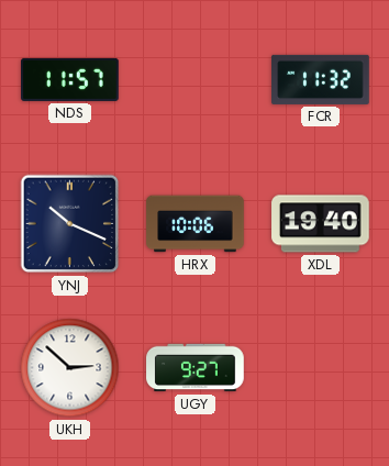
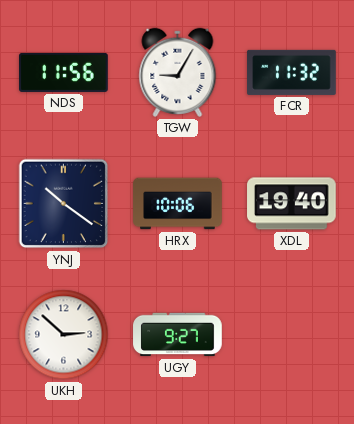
NDS: 11:57 -> 11:56 (64, 72)
TGW: none -> 9:05 (178, 72)
YNJ: 10:19 -> 10:21 (64, 204)
